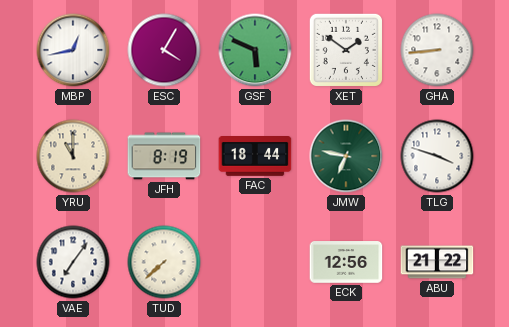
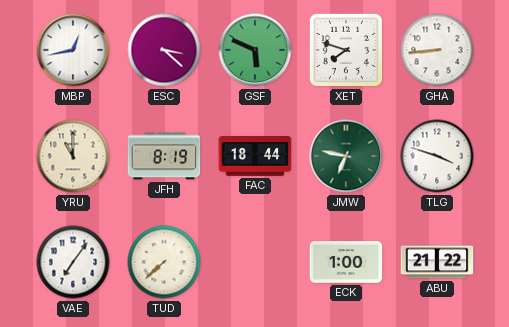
ESC: 4:05 -> 3:22 (164, 50)
XET: 1:51 -> 7:48 (346, 50)
ECK: 12:56 -> 1:00 (346, 262)
